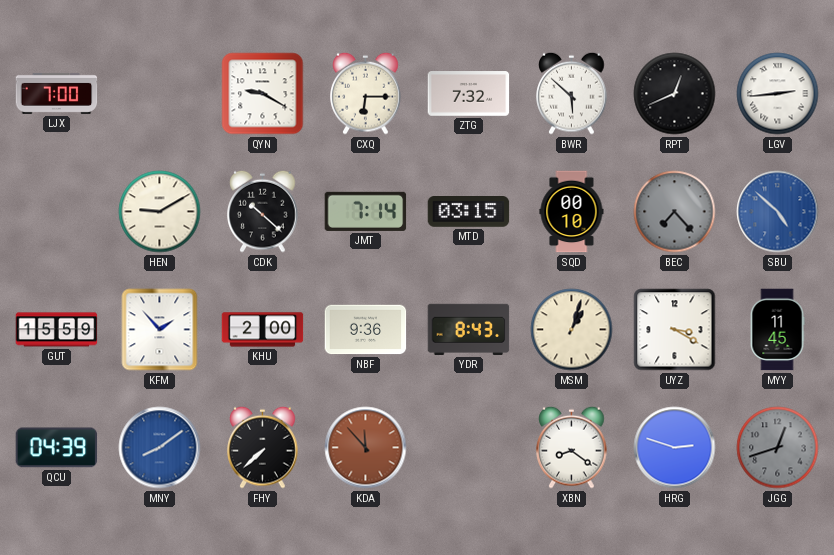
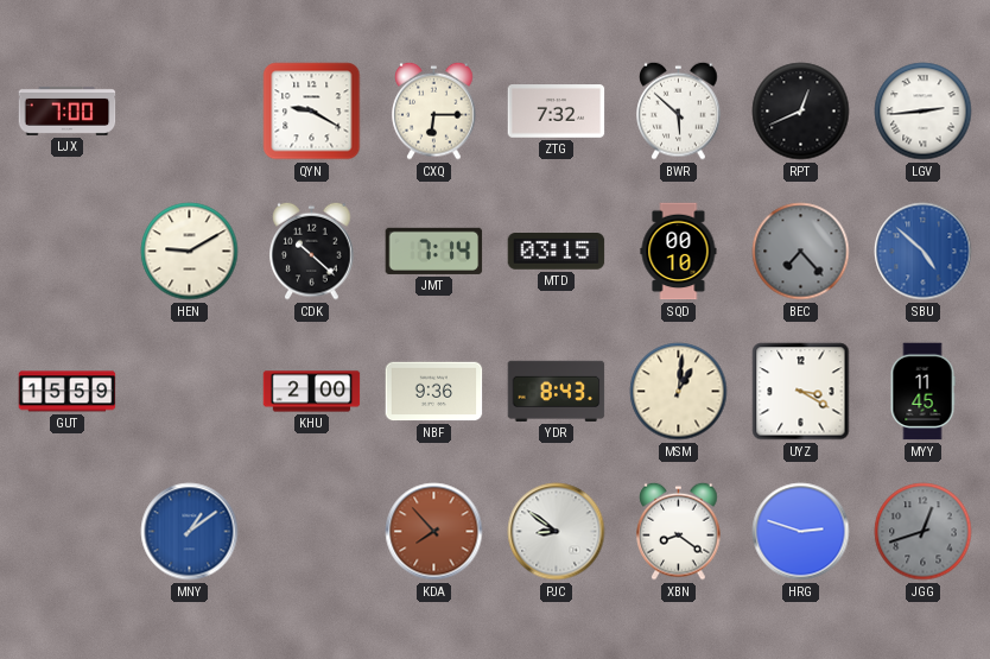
KFM: 1:53 -> none (160, 330)
MSM: 1:03 -> 1:01 (679, 392)
QCU: 04:39 -> none (57, 448)
MNY: 8:09 -> 1:09 (190, 532)
FHY: 7:38 -> none (263, 447)
KDA: 11:53 -> 7:53 (434, 532)
PJC: none -> 8:51 (557, 532)
